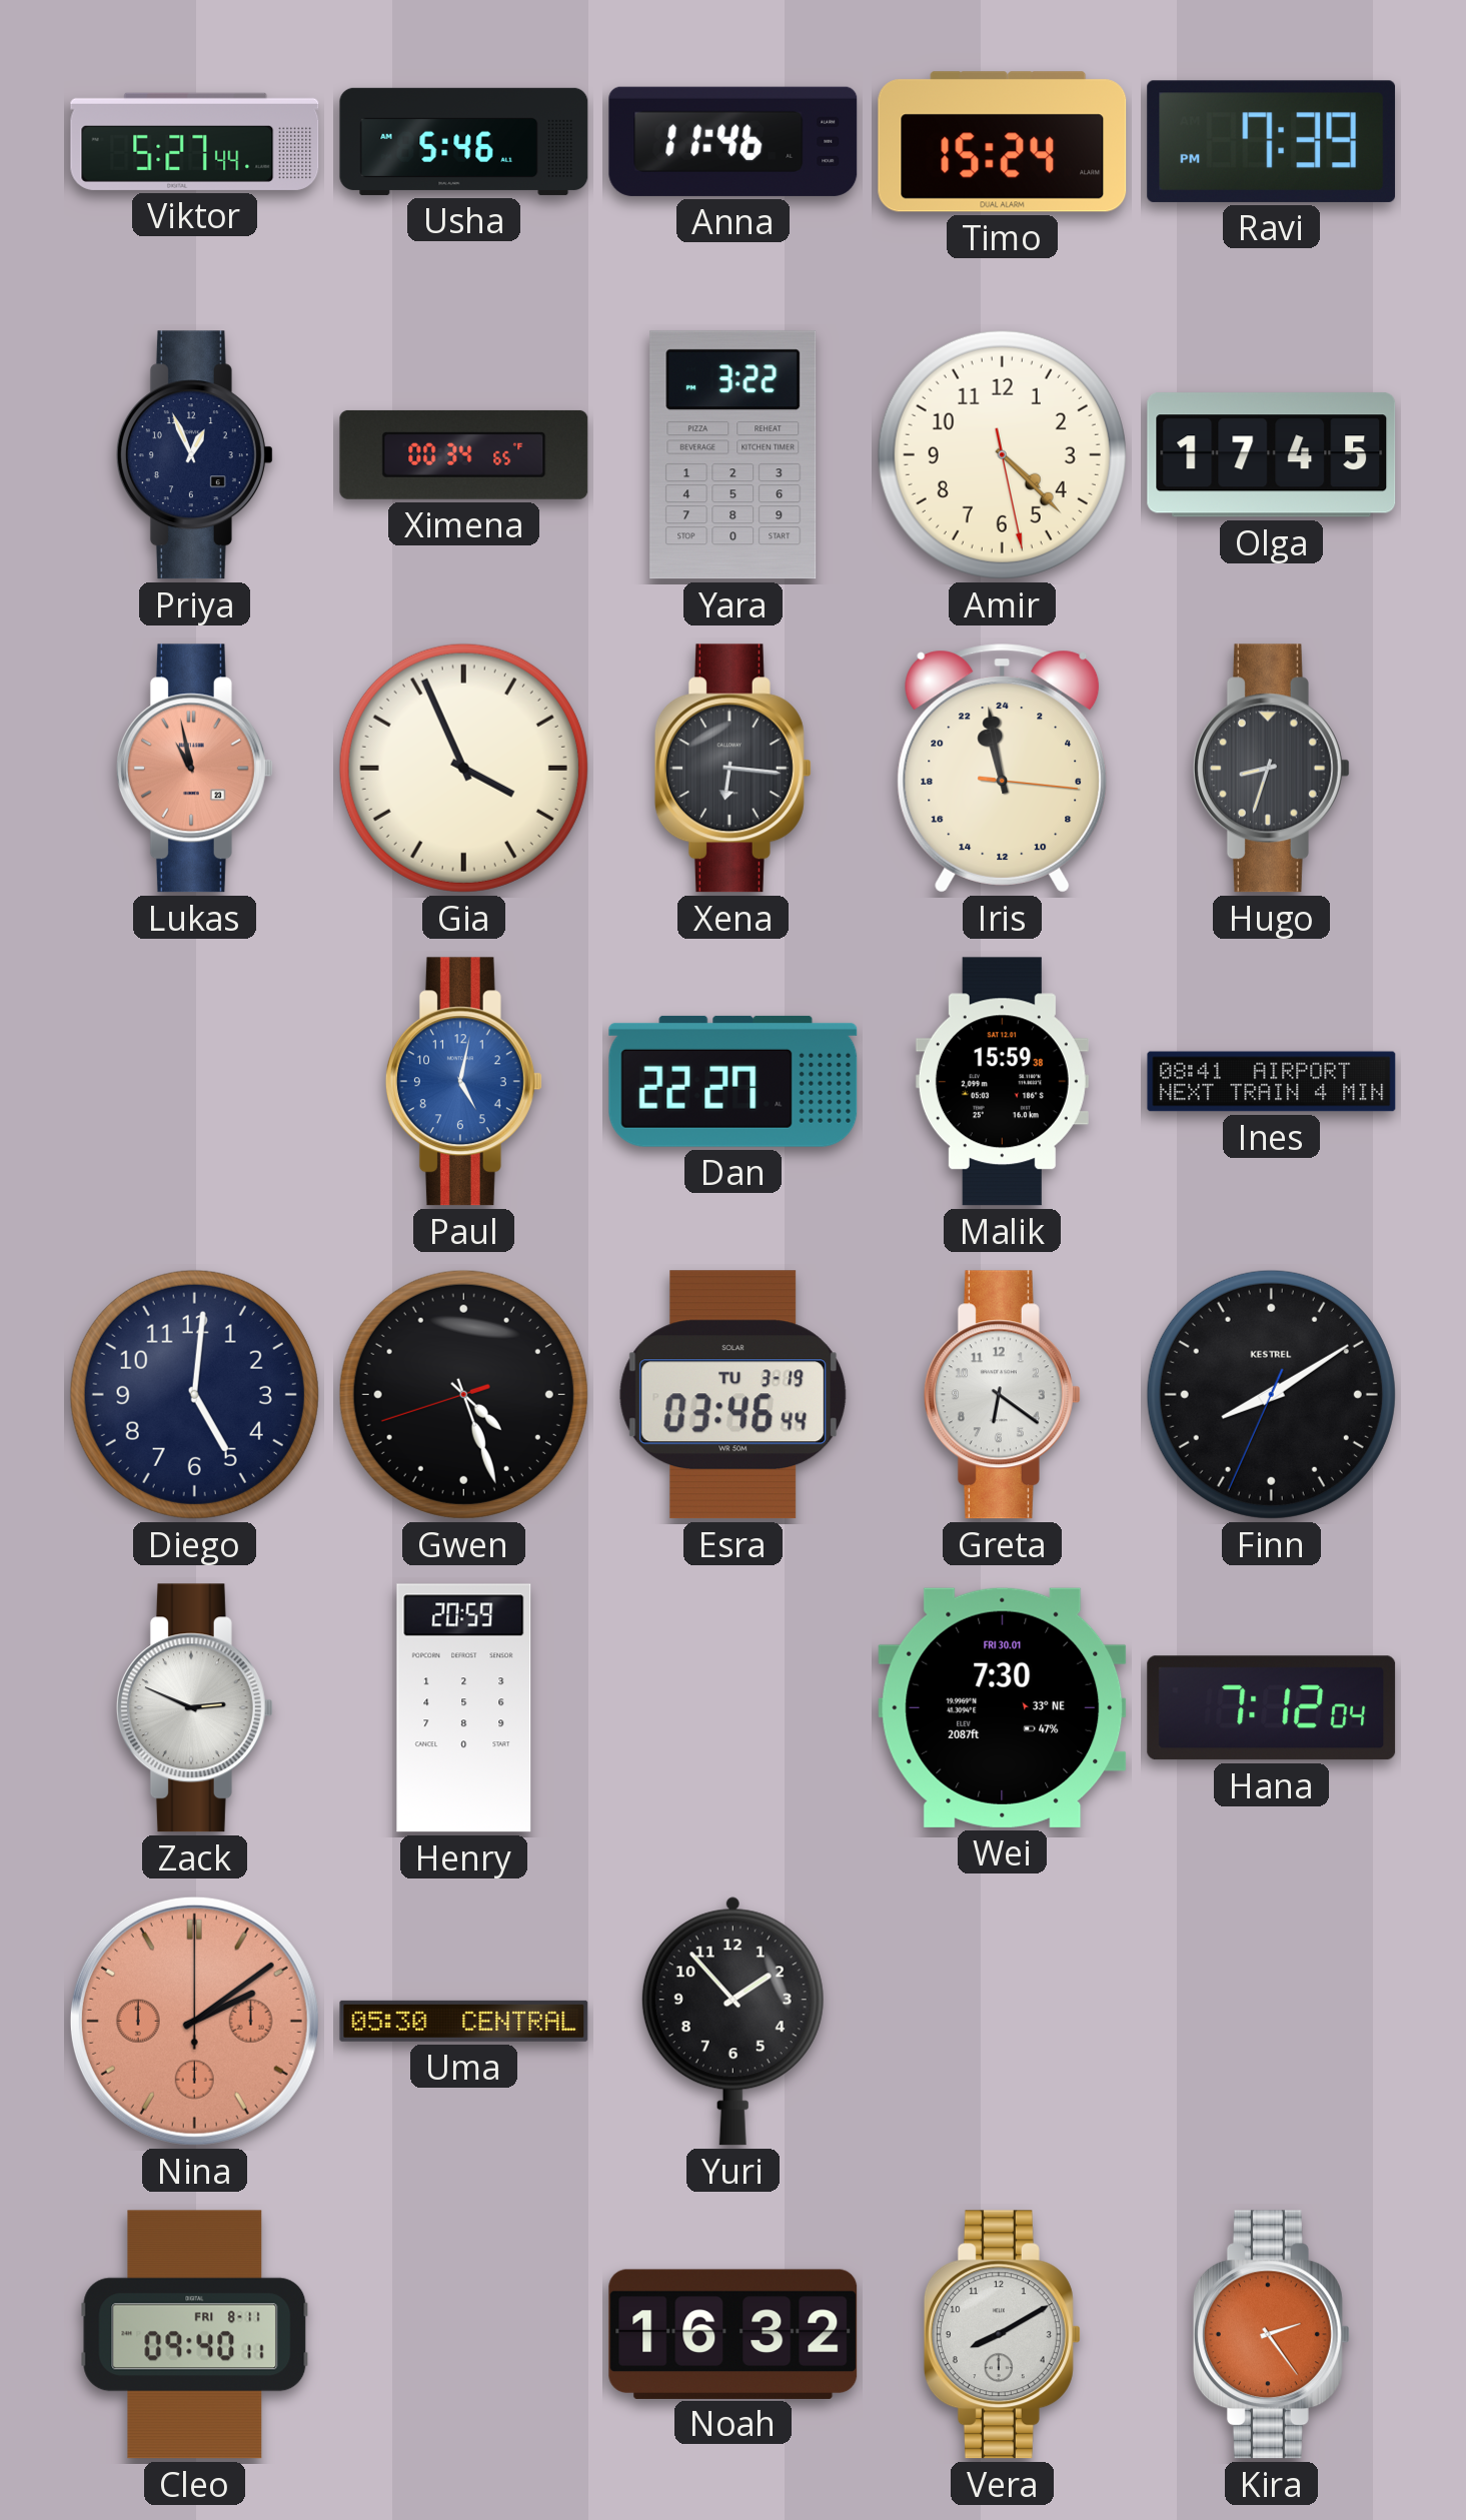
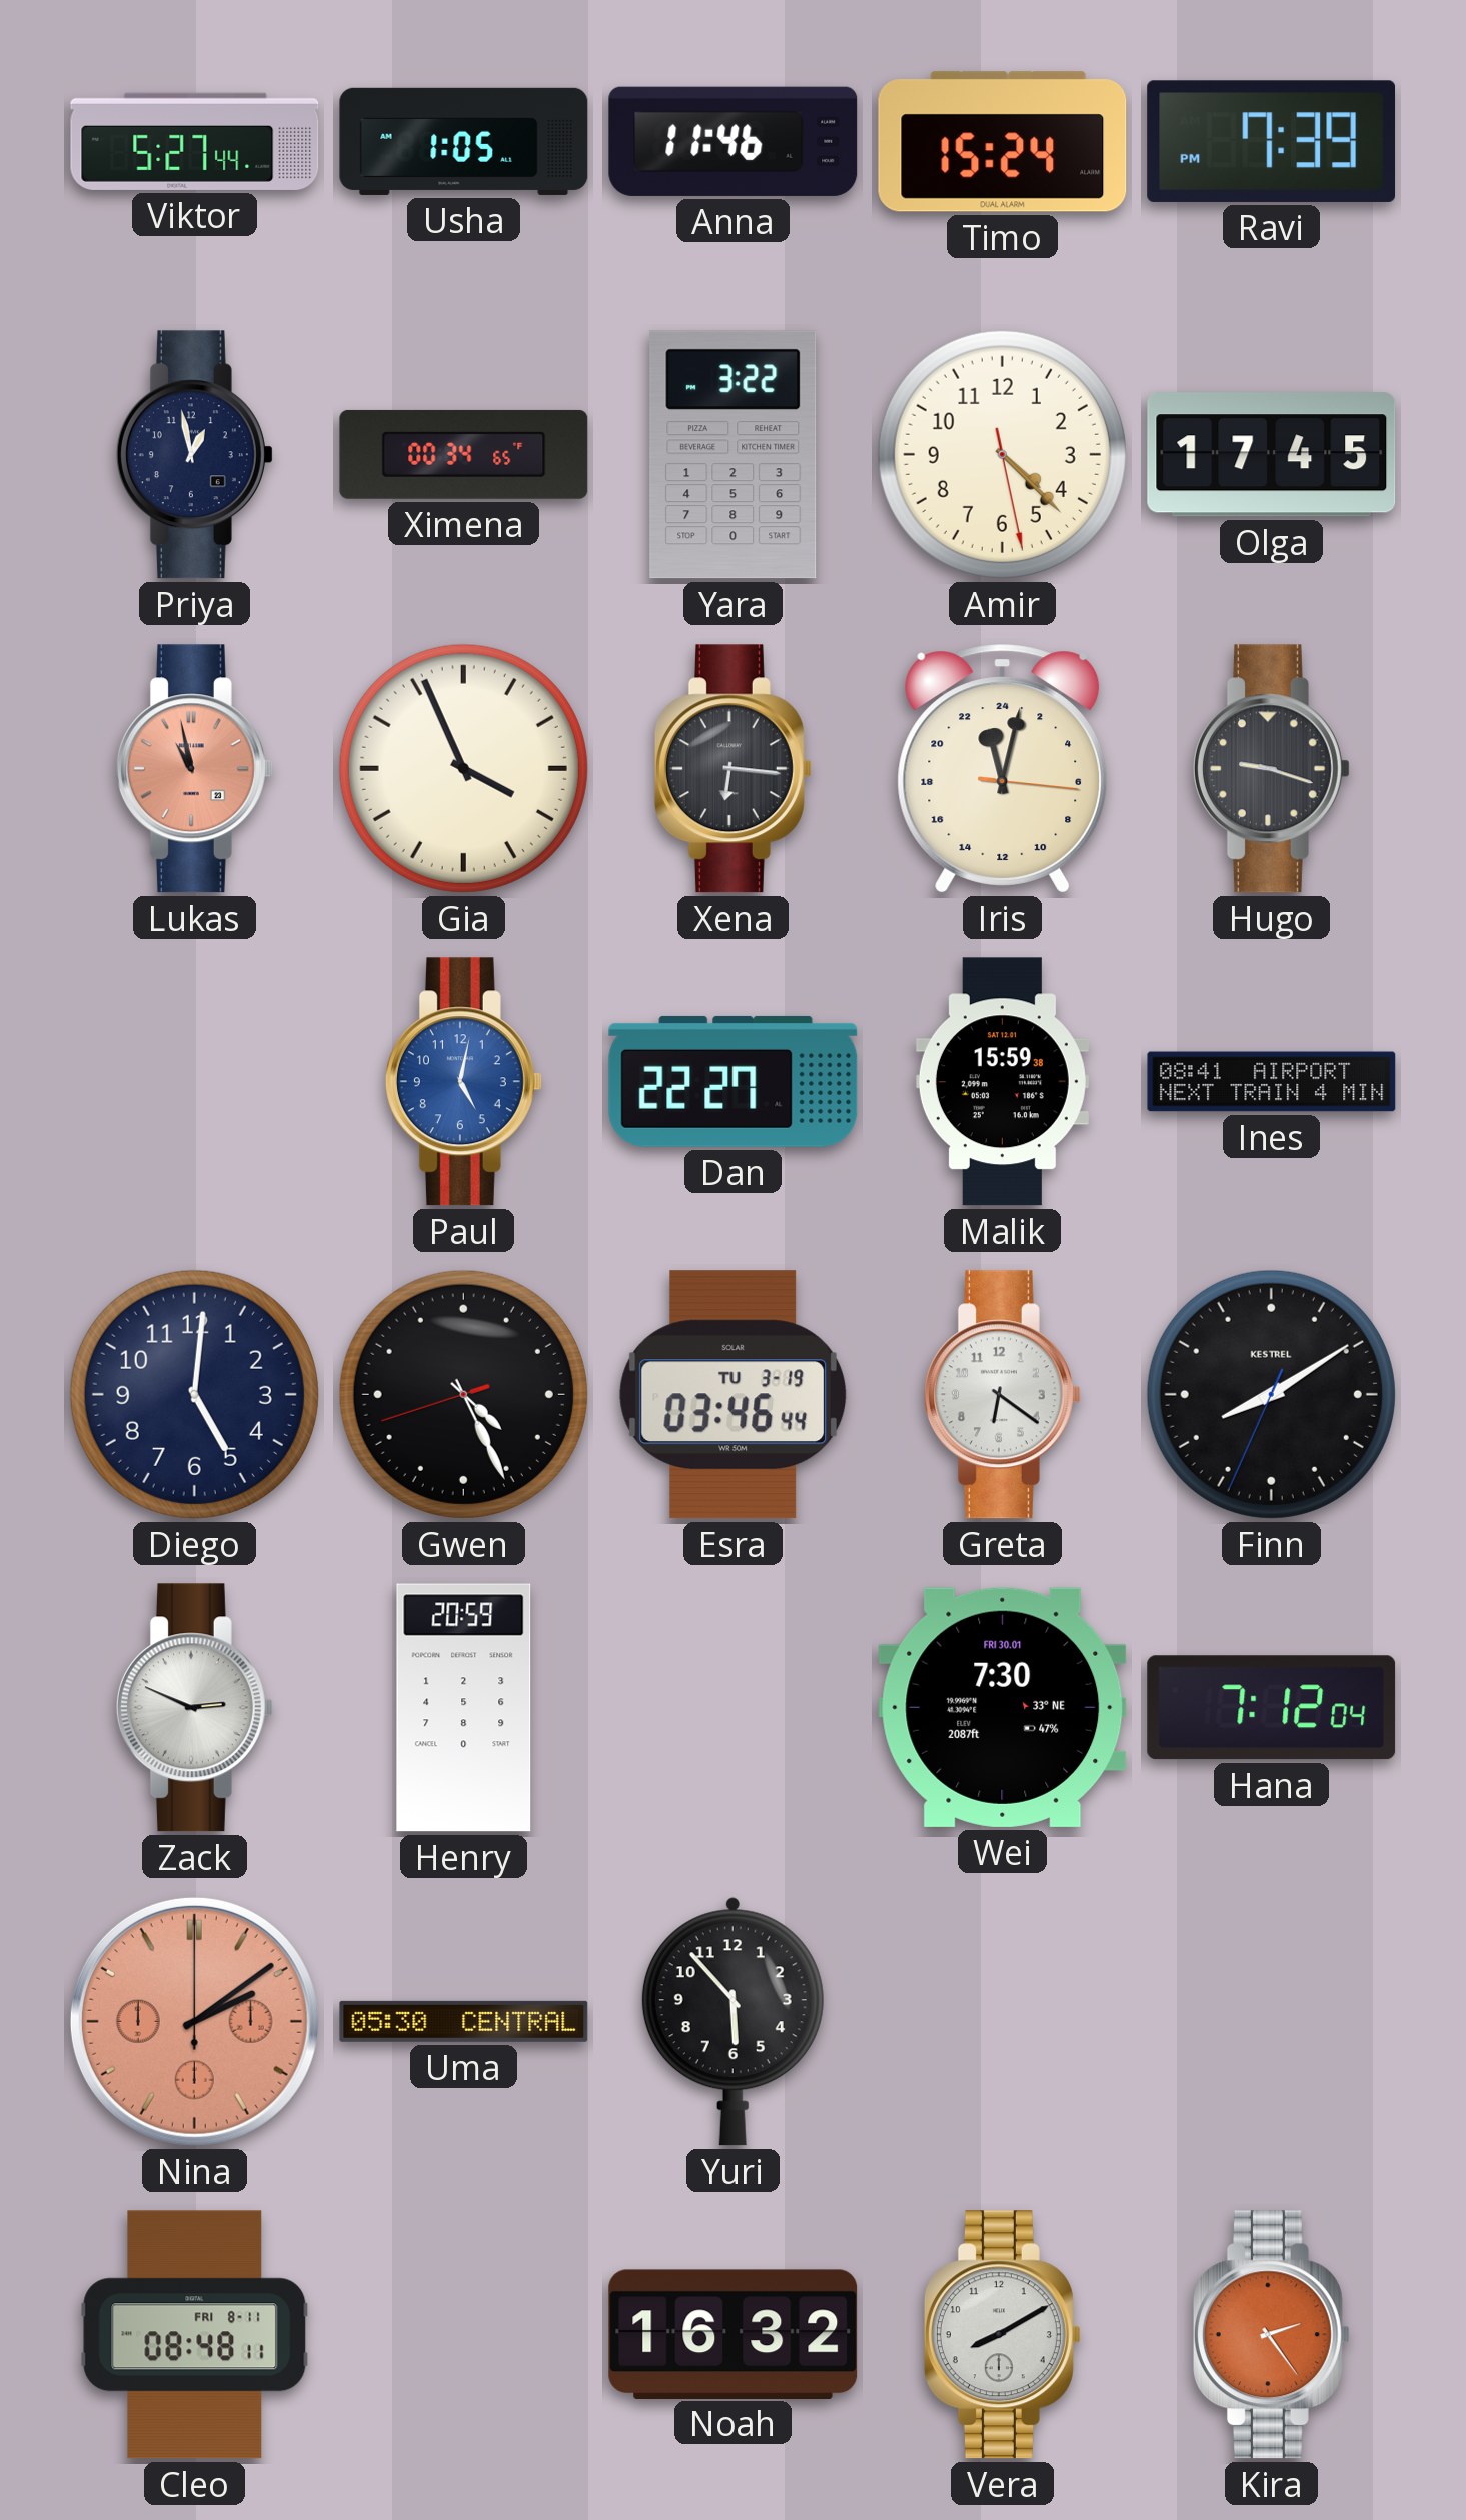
Usha: 5:46 -> 1:05 (464, 141)
Priya: 12:56 -> 12:58 (194, 455)
Iris: 22:58 -> 23:02 (1003, 769)
Hugo: 8:33 -> 9:18 (1271, 769)
Gwen: 4:26 -> 4:25 (463, 1394)
Yuri: 1:53 -> 5:53 (732, 2021)
Cleo: 09:40 -> 08:48 (195, 2335)
